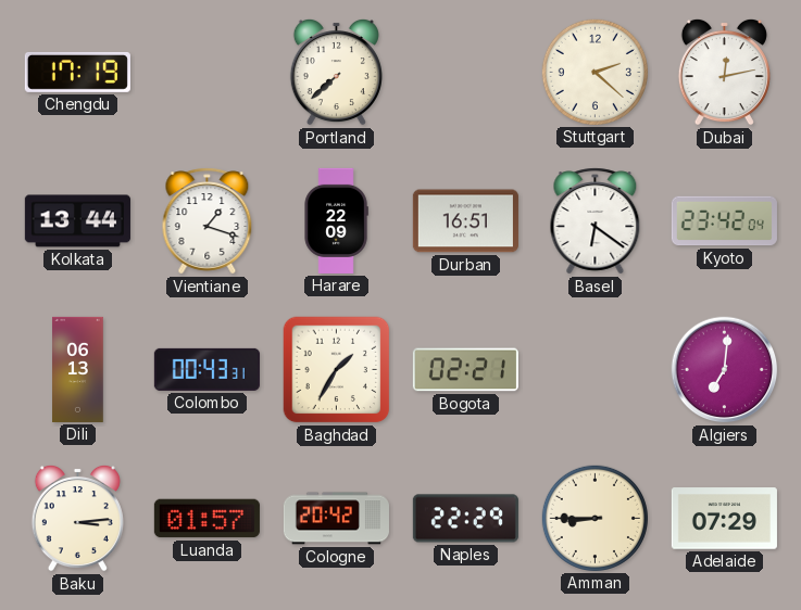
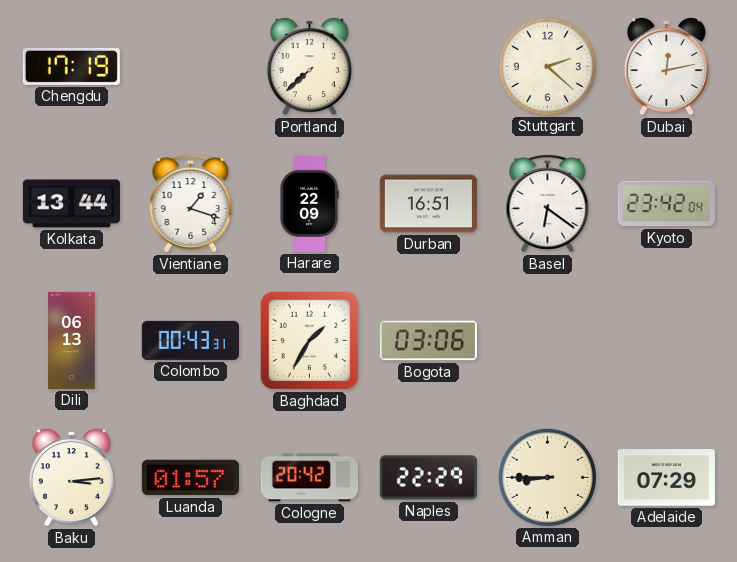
Bogota: 02:21 -> 03:06 (428, 341)
Algiers: 7:01 -> none (725, 370)
